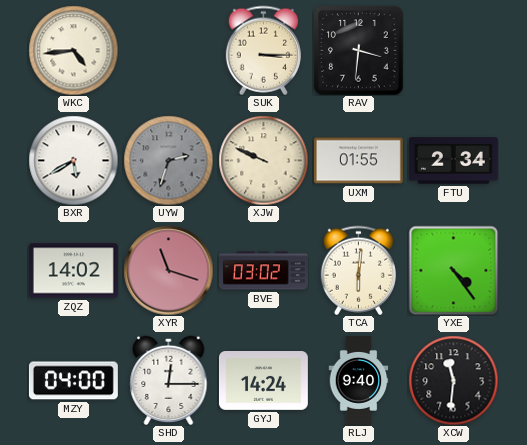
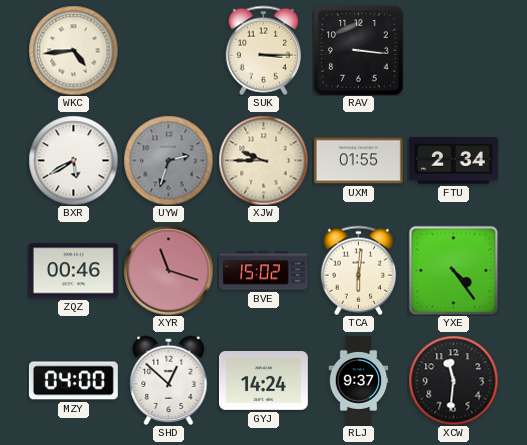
RAV: 3:31 -> 3:16 (358, 50)
XJW: 9:49 -> 9:45 (263, 160)
ZQZ: 14:02 -> 00:46 (73, 271)
BVE: 03:02 -> 15:02 (263, 271)
SHD: 12:15 -> 12:52 (169, 380)
RLJ: 9:40 -> 9:37 (359, 380)
